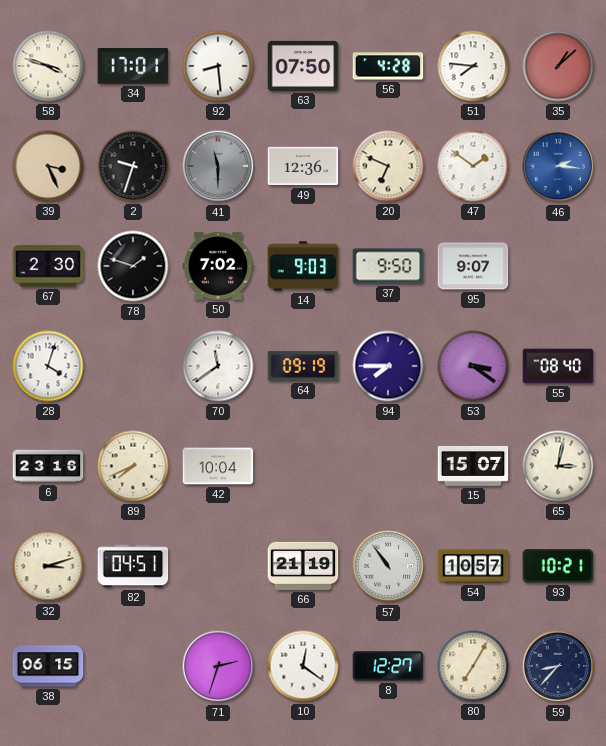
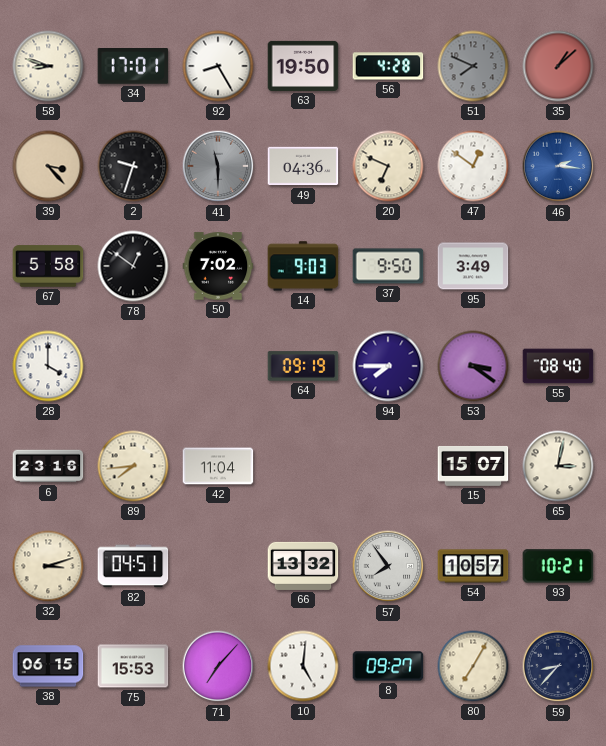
58: 3:48 -> 8:48 (48, 66)
92: 8:29 -> 8:25 (218, 66)
63: 07:50 -> 19:50 (303, 66)
51: 7:46 -> 7:49 (473, 66)
51 dial: white -> grey (473, 66)
39: 3:26 -> 3:23 (48, 166)
49: 12:36 -> 04:36 (303, 166)
47: 1:51 -> 12:51 (473, 166)
67: 2:30 -> 5:58 (48, 266)
78: 1:48 -> 12:51 (133, 266)
95: 9:07 -> 3:49 (473, 266)
28: 4:03 -> 4:00 (48, 366)
70: 11:39 -> none (218, 366)
89: 7:41 -> 7:44 (133, 466)
42: 10:04 -> 11:04 (218, 466)
66: 21:19 -> 13:32 (303, 566)
57: 10:54 -> 7:54 (388, 566)
75: none -> 15:53 (133, 666)
71: 2:33 -> 7:07 (218, 666)
10: 12:21 -> 5:01 (303, 666)
8: 12:27 -> 09:27 (388, 666)
